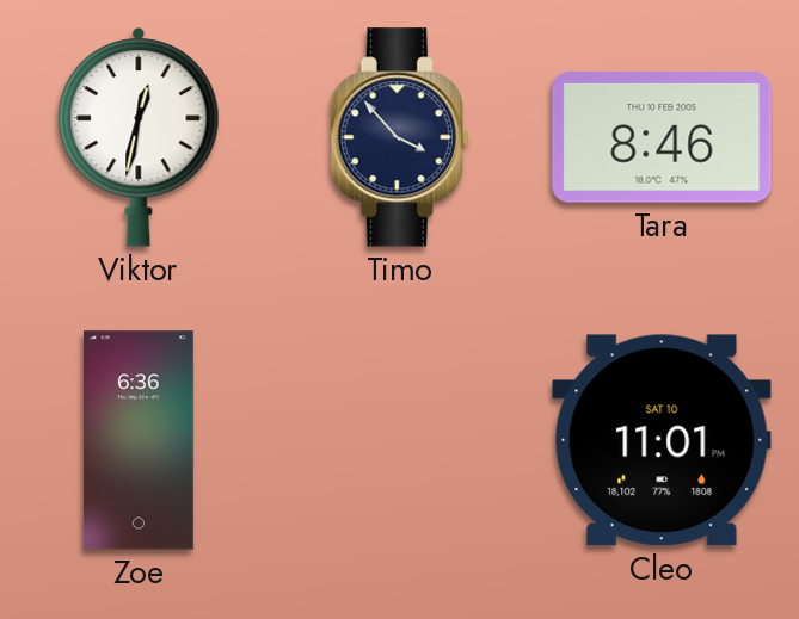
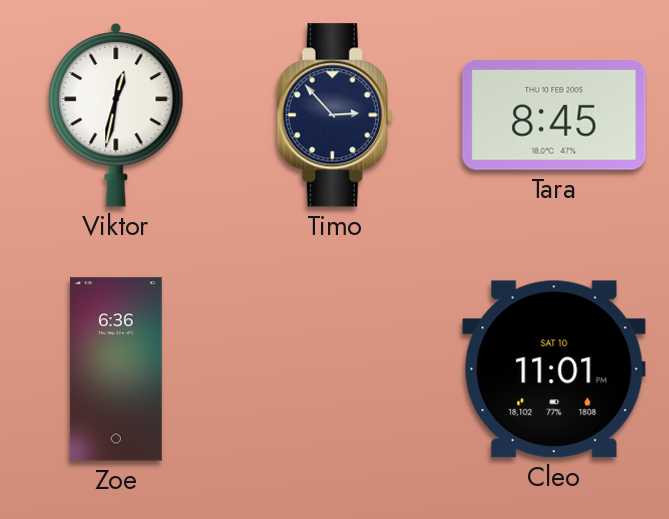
Timo: 3:53 -> 2:53 (335, 115)
Tara: 8:46 -> 8:45 (554, 116)
